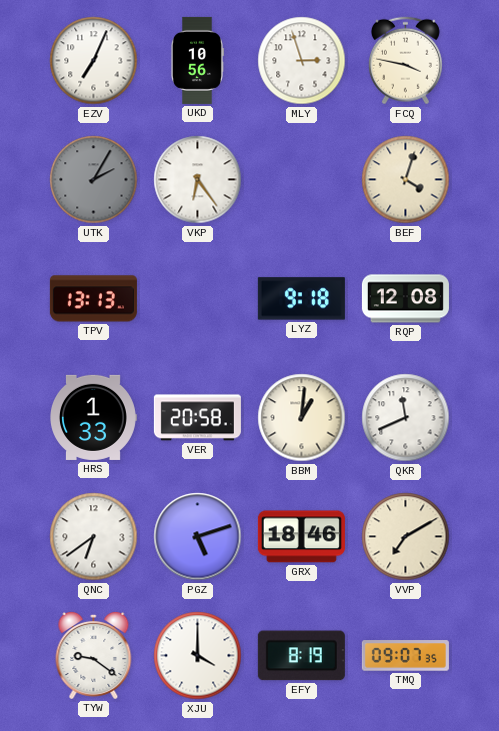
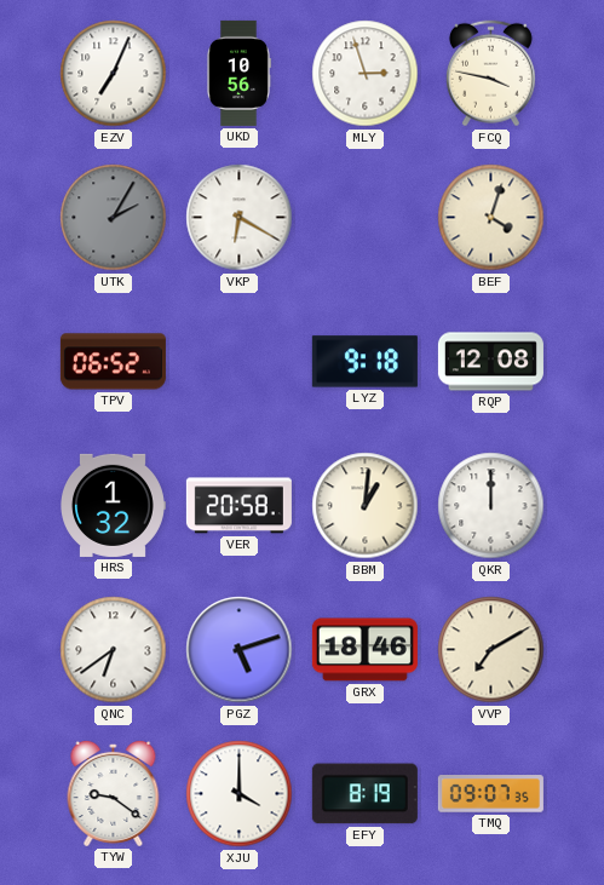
VKP: 6:24 -> 6:20 (240, 218)
TPV: 13:13 -> 06:52 (113, 362)
HRS: 1:33 -> 1:32 (113, 505)
QKR: 11:41 -> 12:00 (491, 506)
